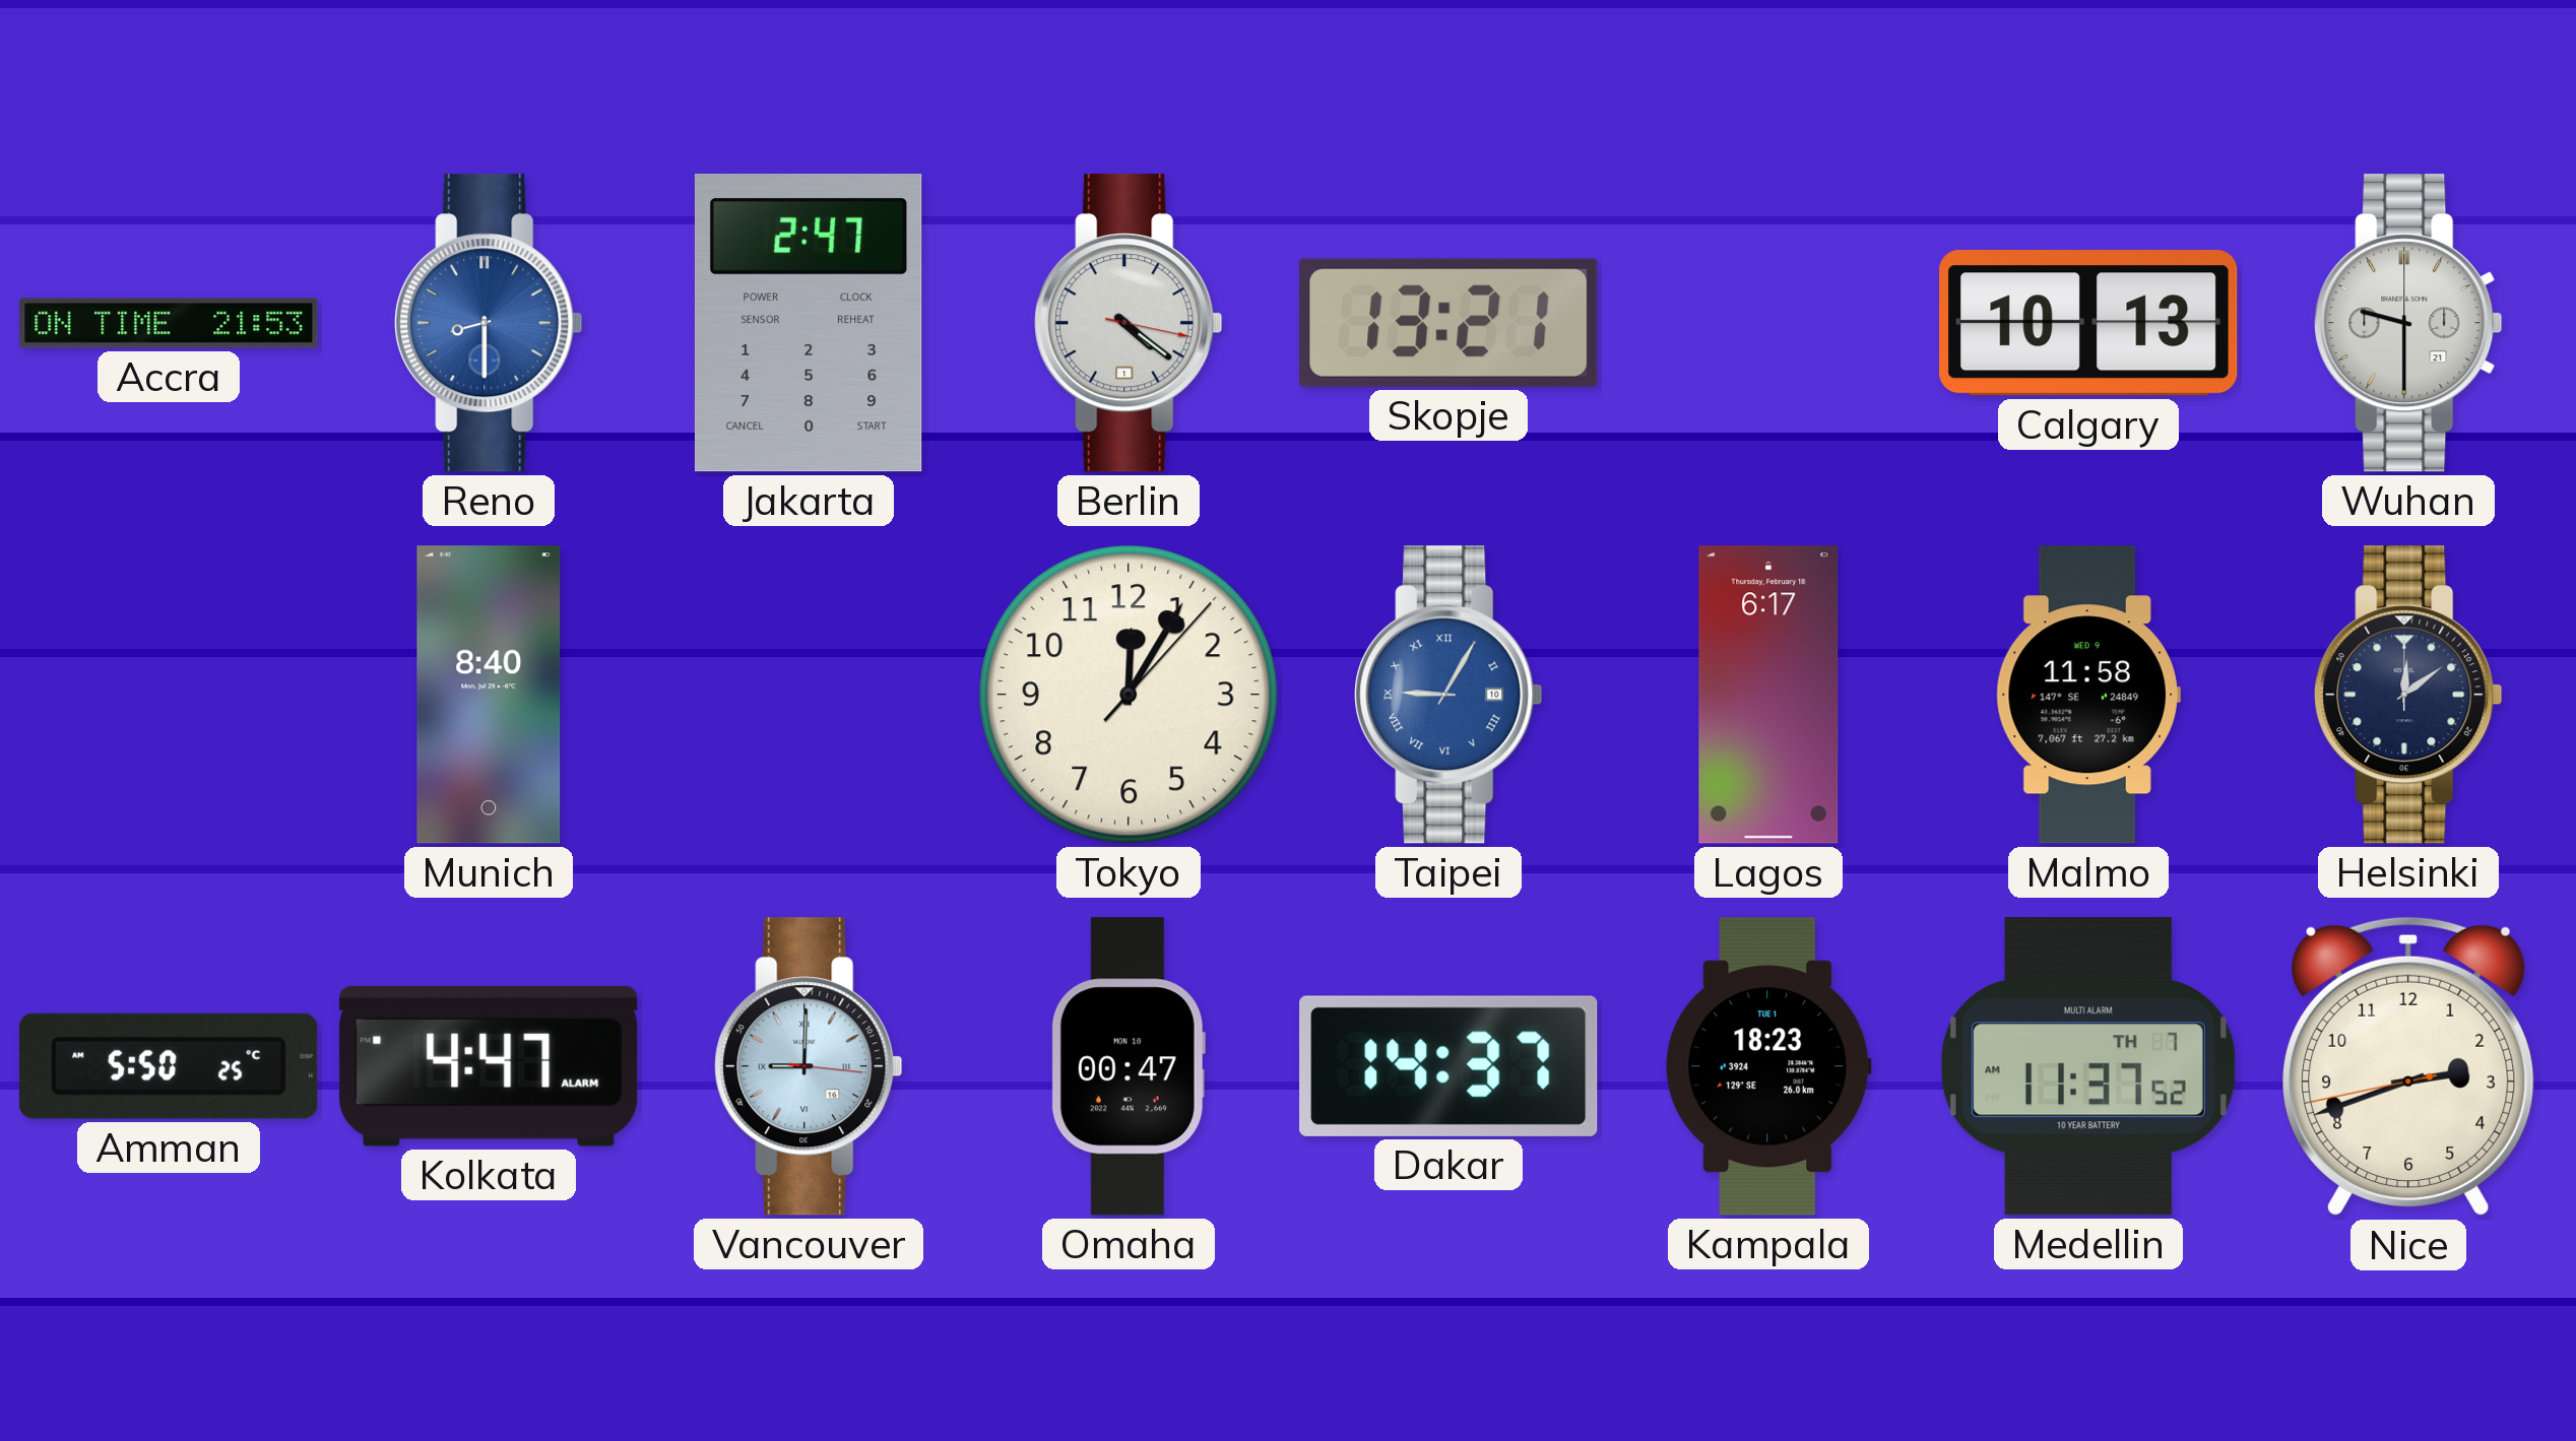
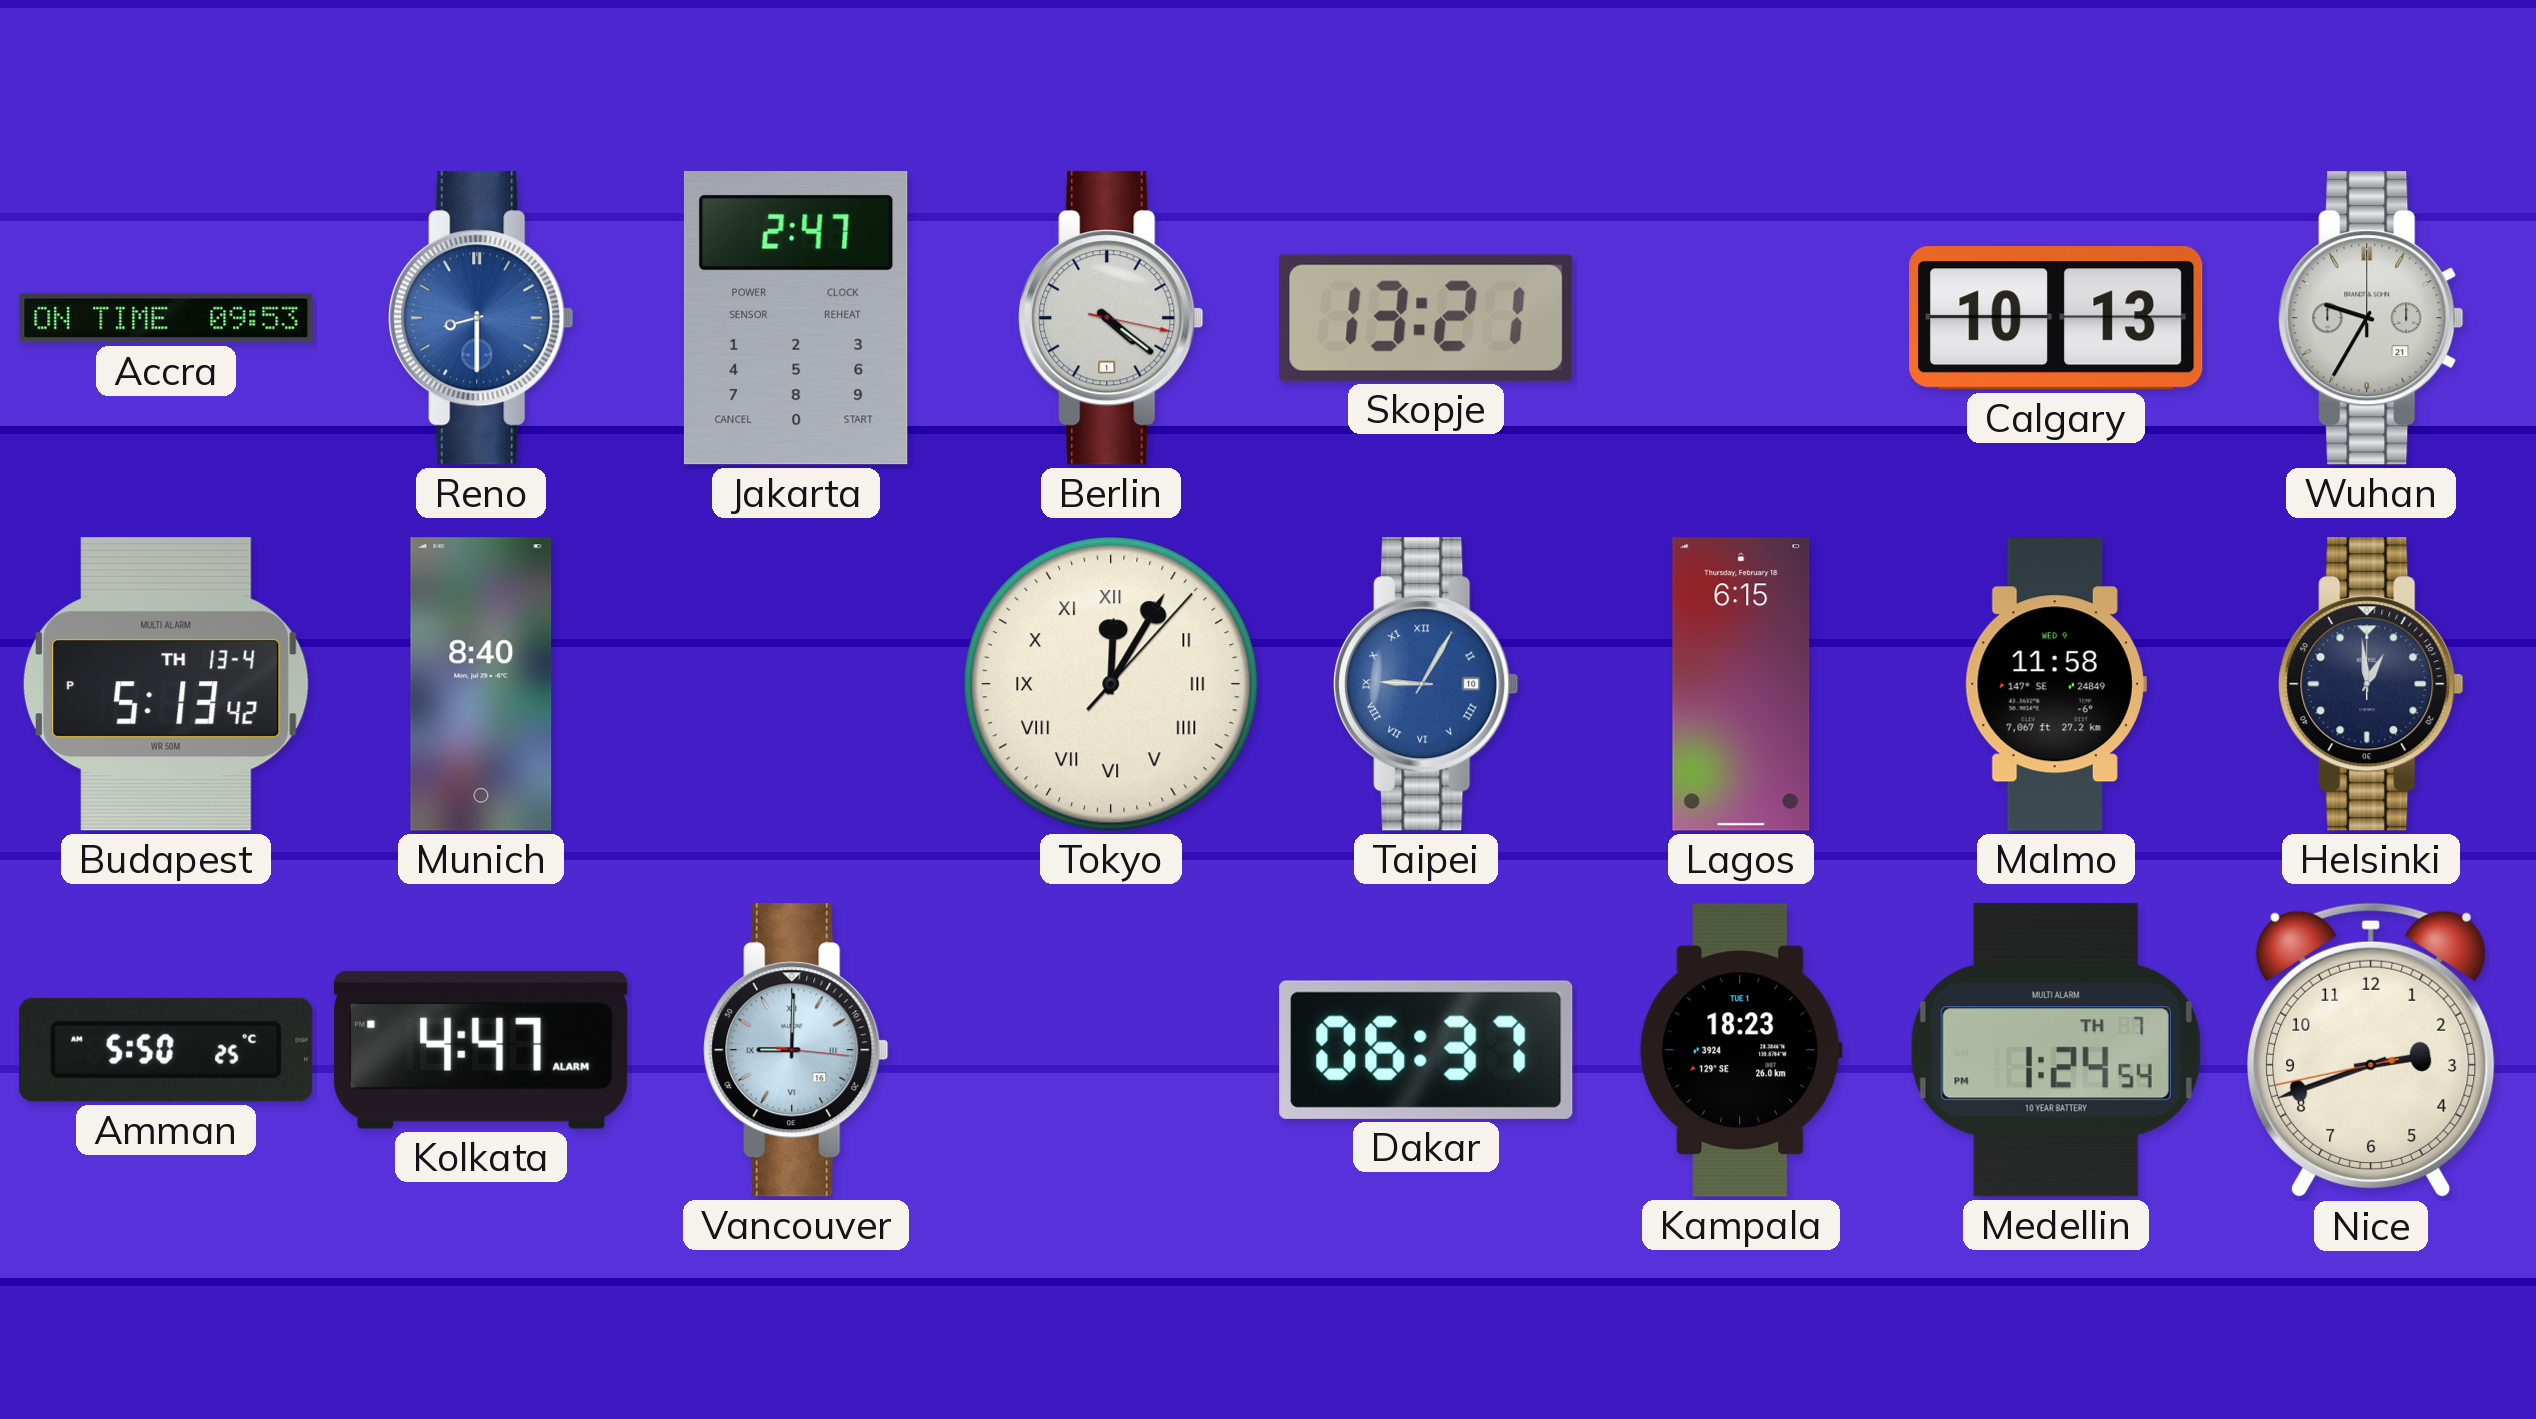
Accra: 21:53 -> 09:53 (166, 318)
Wuhan: 9:30 -> 9:35 (2371, 318)
Budapest: none -> 5:13 (166, 684)
Tokyo numerals: Arabic -> Roman (1111, 684)
Lagos: 6:17 -> 6:15 (1741, 684)
Helsinki: 12:09 -> 12:59 (2371, 684)
Omaha: 00:47 -> none (1129, 1066)
Dakar: 14:37 -> 06:37 (1426, 1050)
Medellin: 11:37 -> 1:24 (2056, 1050)
